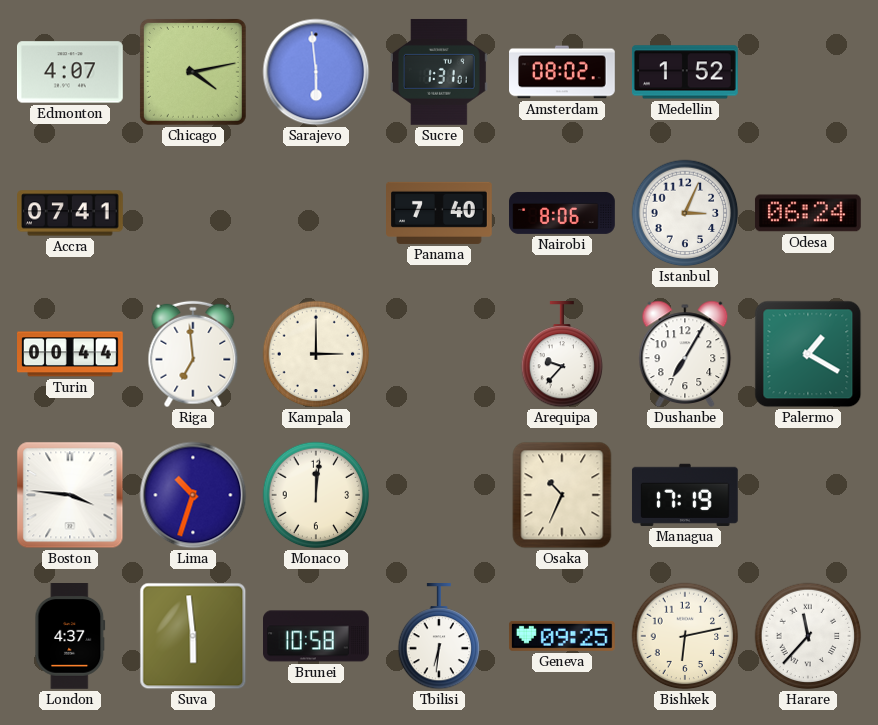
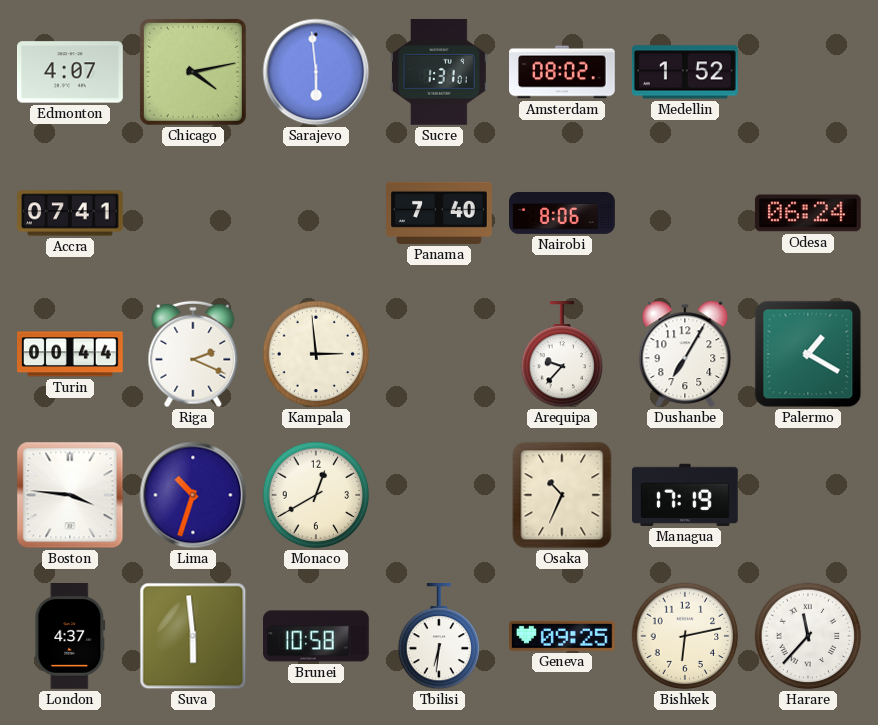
Istanbul: 3:04 -> none (685, 213)
Riga: 6:59 -> 2:19 (193, 354)
Kampala: 3:00 -> 2:59 (316, 354)
Monaco: 12:01 -> 12:40 (316, 495)
